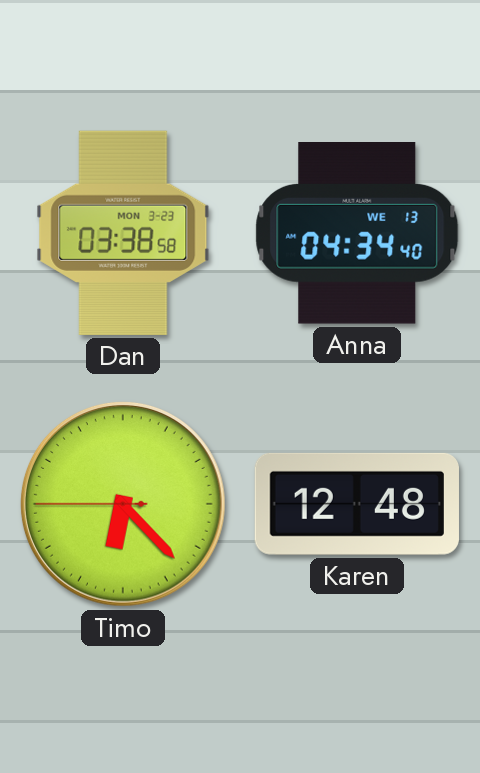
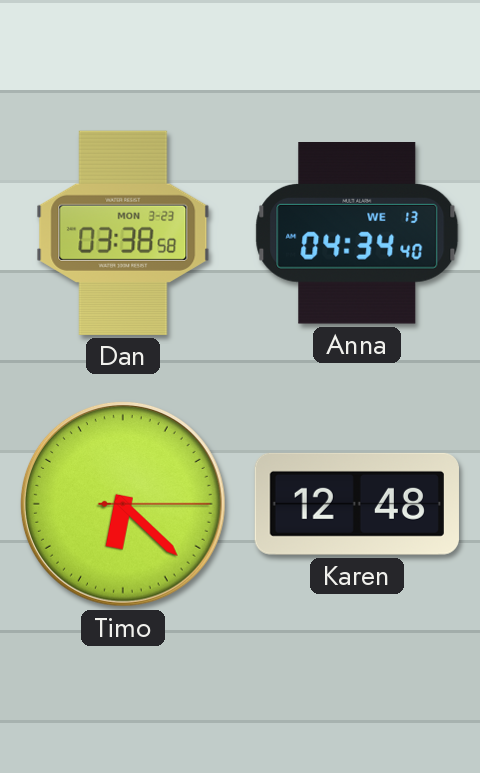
Timo: 6:22:45 -> 6:22:15 (123, 504)
